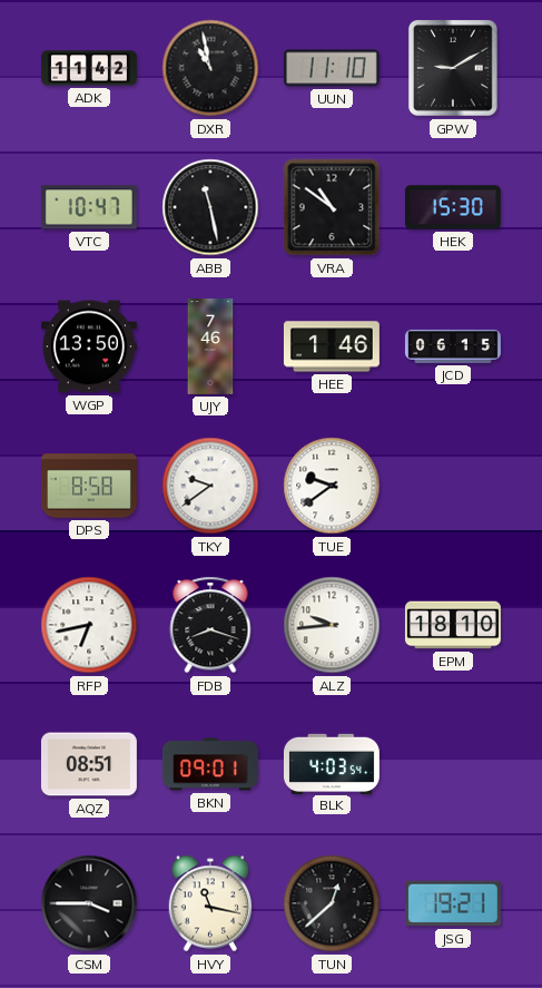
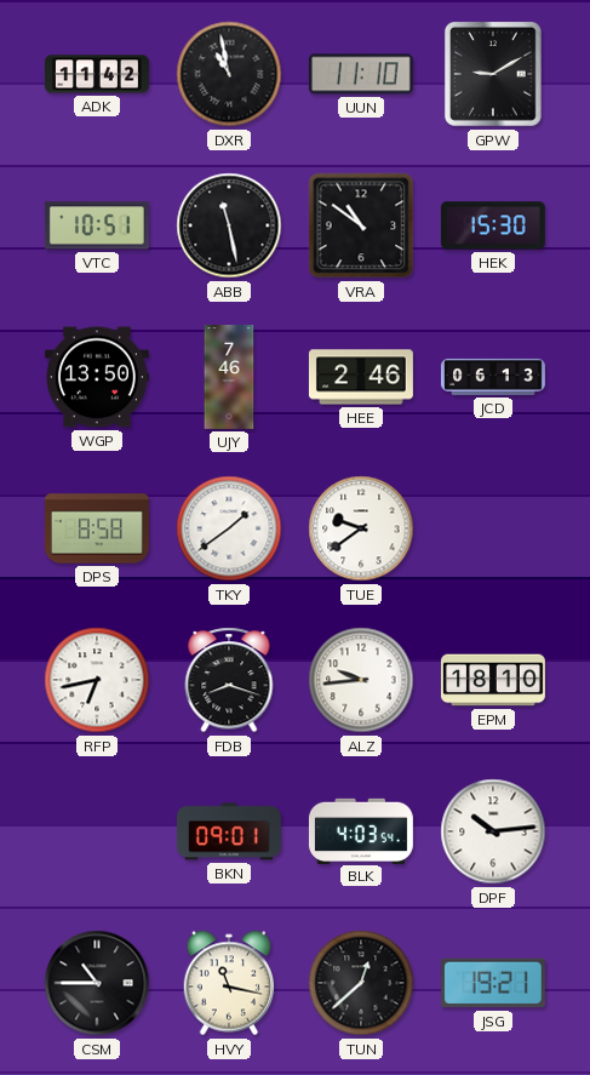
VTC: 10:47 -> 10:51 (97, 225)
HEE: 1:46 -> 2:46 (361, 377)
JCD: 06:15 -> 06:13 (493, 377)
TKY: 9:39 -> 1:39 (229, 528)
AQZ: 08:51 -> none (89, 764)
DPF: none -> 10:14 (493, 831)
CSM: 3:45 -> 10:45 (97, 983)
